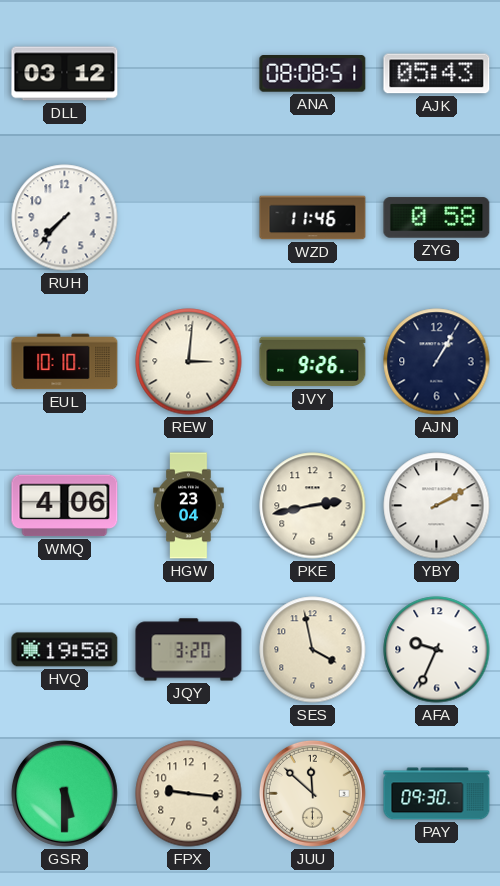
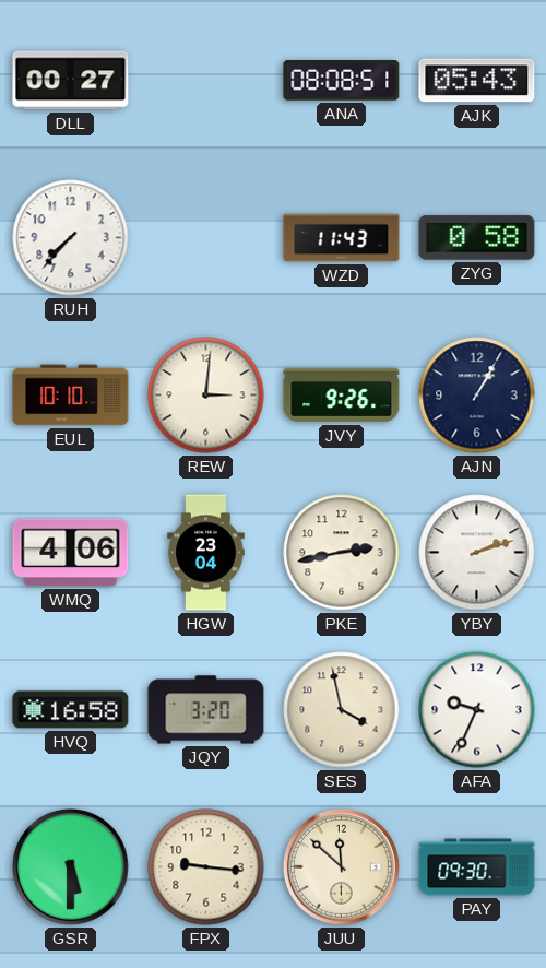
DLL: 03:12 -> 00:27 (71, 81)
WZD: 11:46 -> 11:43 (342, 238)
YBY: 2:10 -> 2:12 (477, 553)
HVQ: 19:58 -> 16:58 (71, 710)
